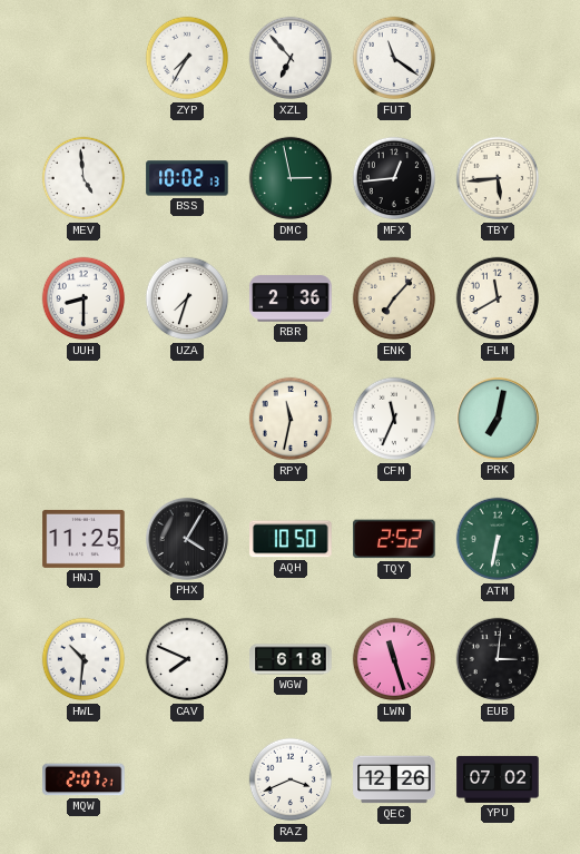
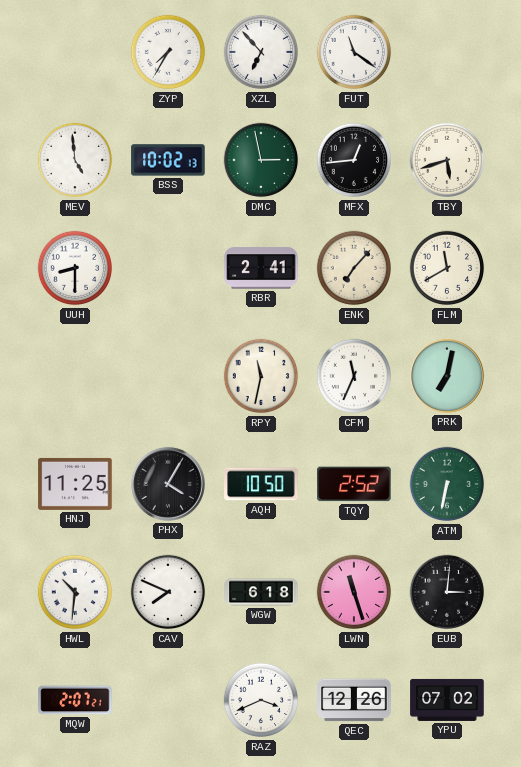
TBY: 5:44 -> 5:42 (447, 160)
UZA: 7:33 -> none (187, 298)
RBR: 2:36 -> 2:41 (261, 268)
